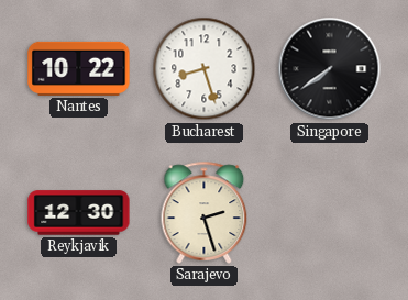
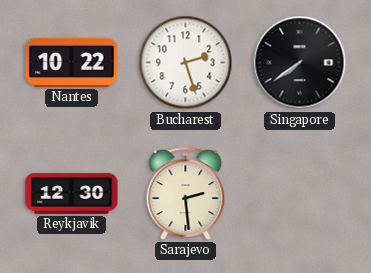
Bucharest: 8:27 -> 2:27 (186, 63)
Sarajevo: 2:27 -> 2:29 (186, 193)
